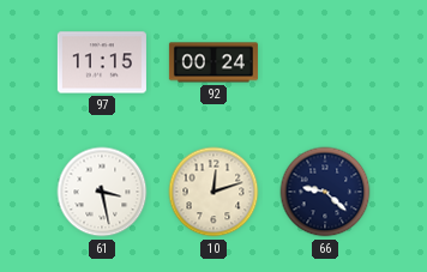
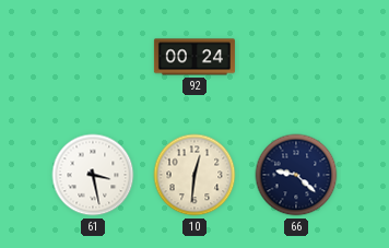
97: 11:15 -> none (102, 62)
10: 12:12 -> 12:31 (194, 175)
